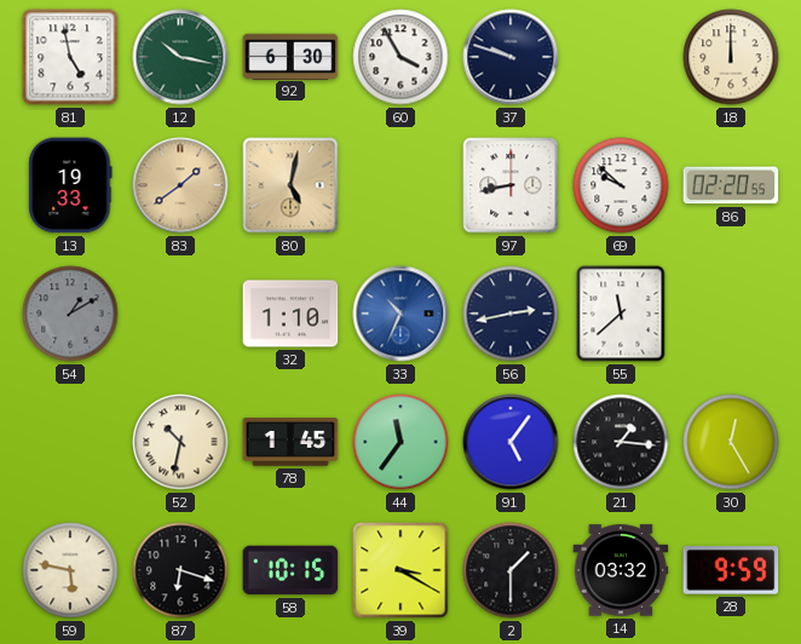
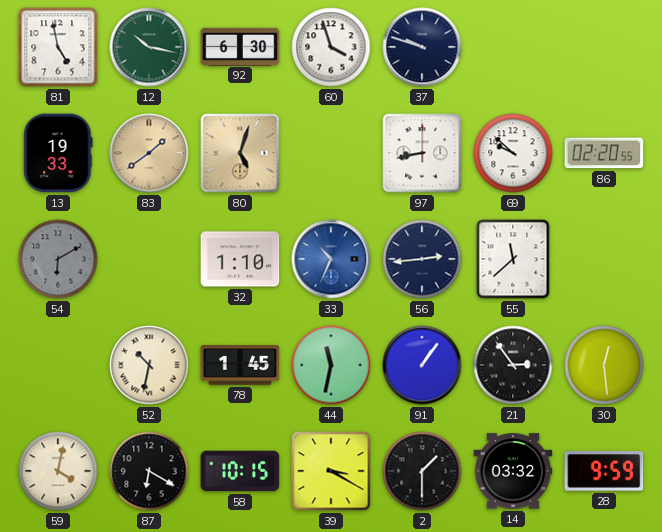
60: 3:55 -> 3:57 (331, 47)
18: 12:00 -> none (731, 57)
80: 5:02 -> 5:03 (240, 153)
54: 1:10 -> 6:10 (58, 259)
56: 2:43 -> 2:44 (422, 259)
44: 11:36 -> 11:32 (331, 365)
91: 5:06 -> 1:06 (422, 365)
21: 1:16 -> 2:54 (513, 365)
30: 12:25 -> 12:29 (604, 365)
59: 5:47 -> 4:02 (58, 471)
87: 6:18 -> 6:20 (149, 471)
